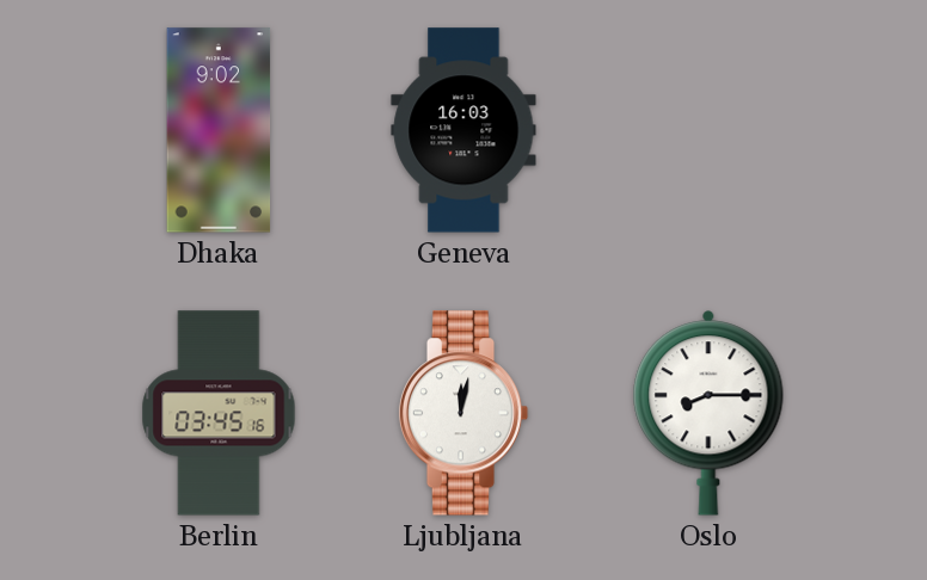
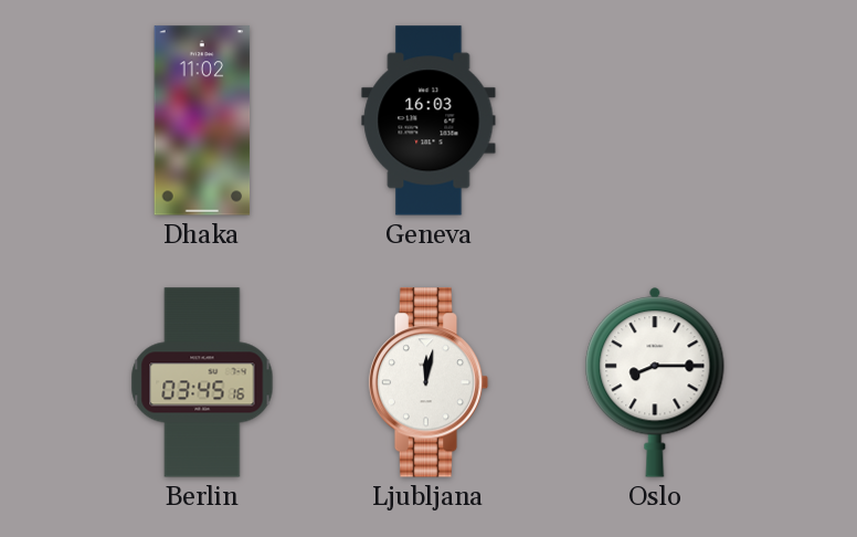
Dhaka: 9:02 -> 11:02 (202, 120)
